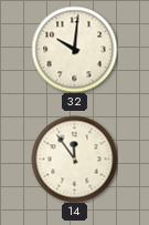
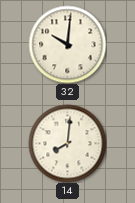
14: 11:54 -> 8:01 (67, 143)
